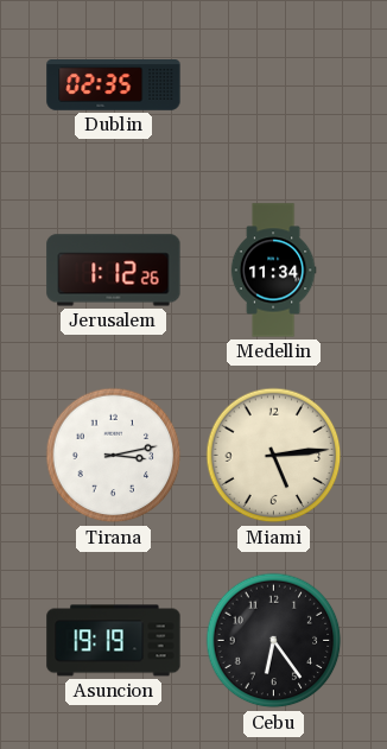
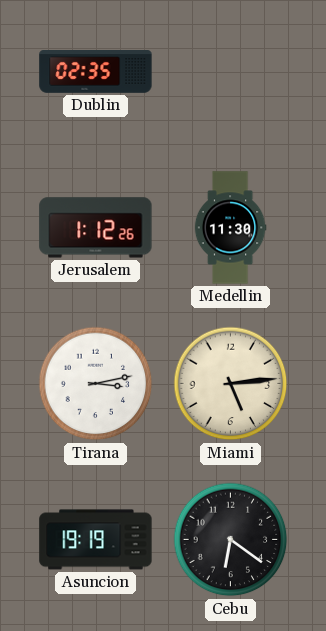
Medellin: 11:34 -> 11:30 (230, 228)
Cebu: 6:24 -> 6:21 (231, 540)
